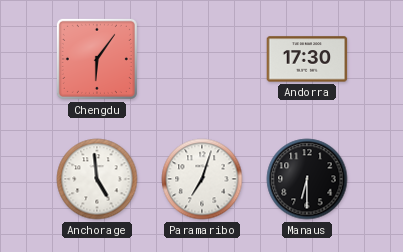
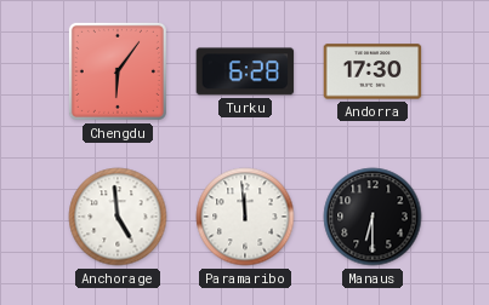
Turku: none -> 6:28 (245, 71)
Paramaribo: 7:03 -> 11:59 (245, 217)
